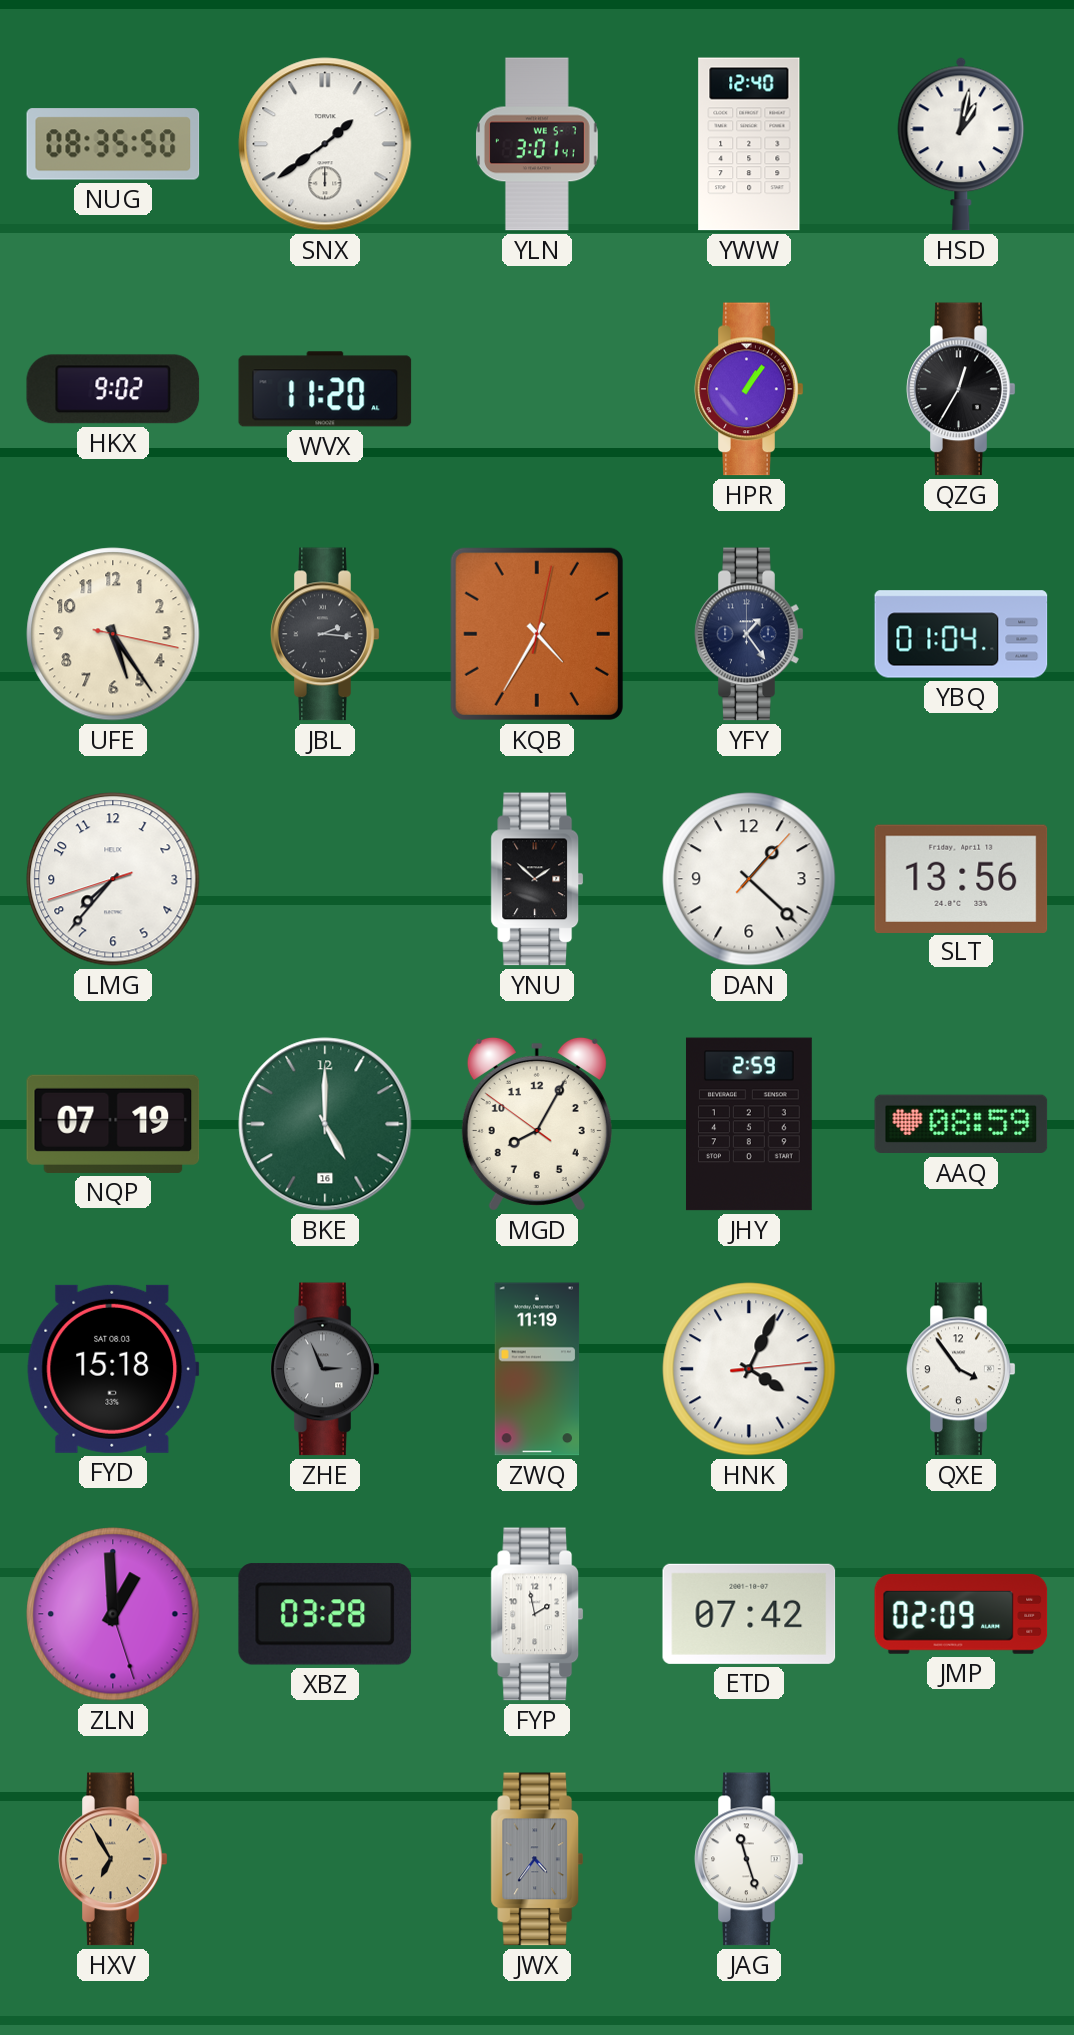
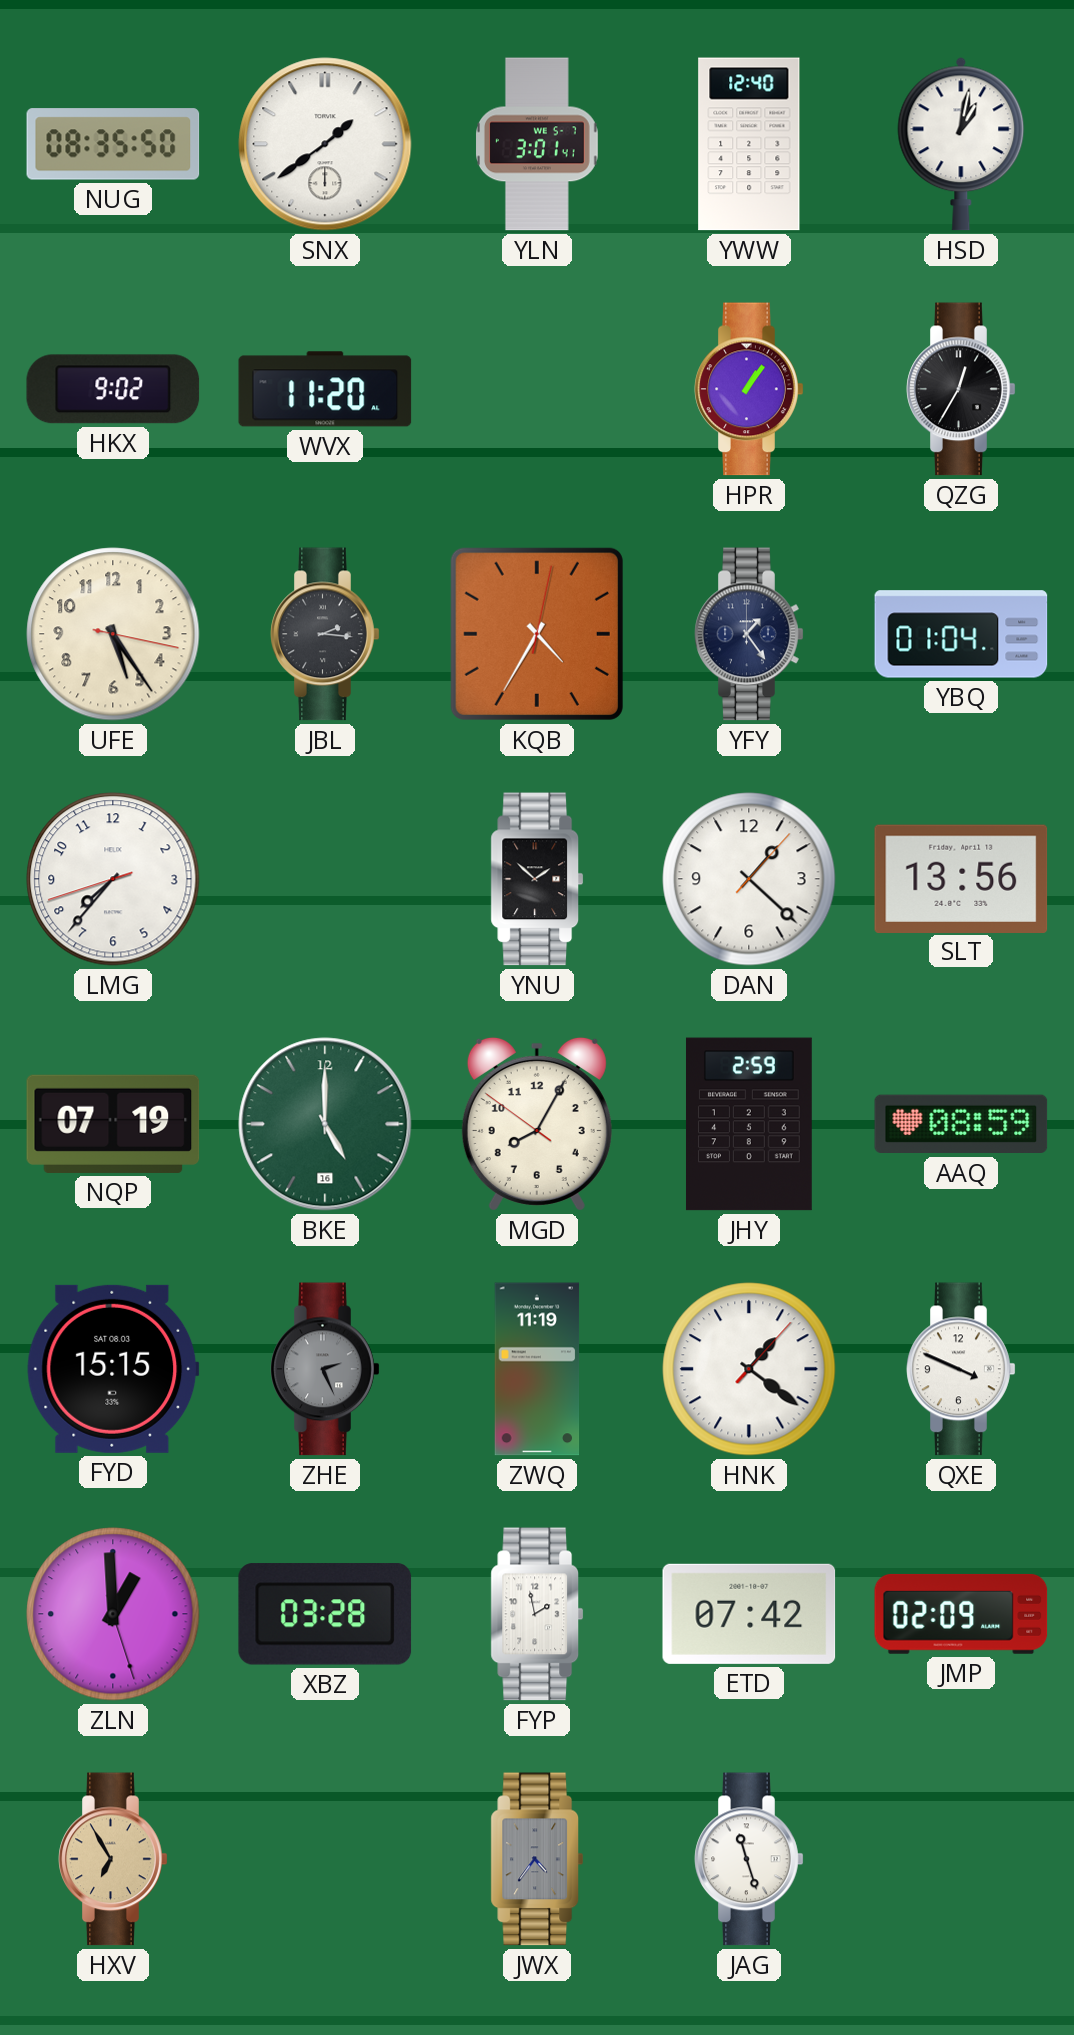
FYD: 15:18 -> 15:15 (113, 1369)
ZHE: 2:56 -> 2:26 (325, 1369)
HNK: 4:04 -> 1:21 (749, 1369)
QXE: 3:54 -> 3:49 (961, 1369)
